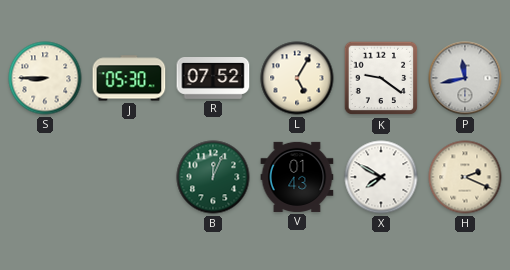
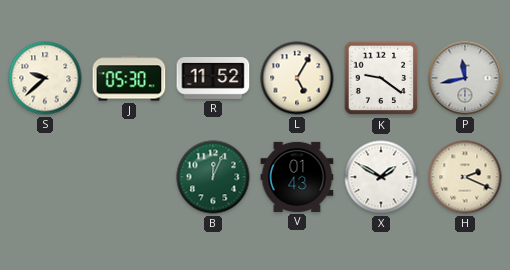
S: 8:45 -> 9:38 (45, 78)
R: 07:52 -> 11:52 (213, 79)
X: 7:50 -> 1:50 (381, 177)
